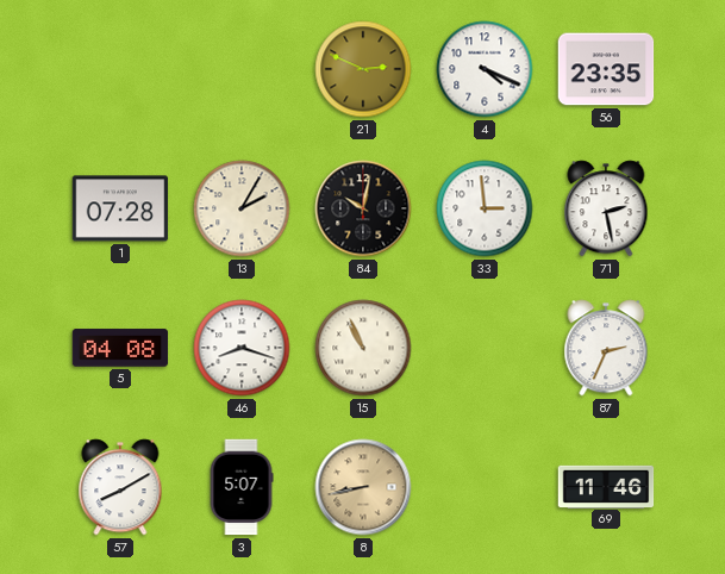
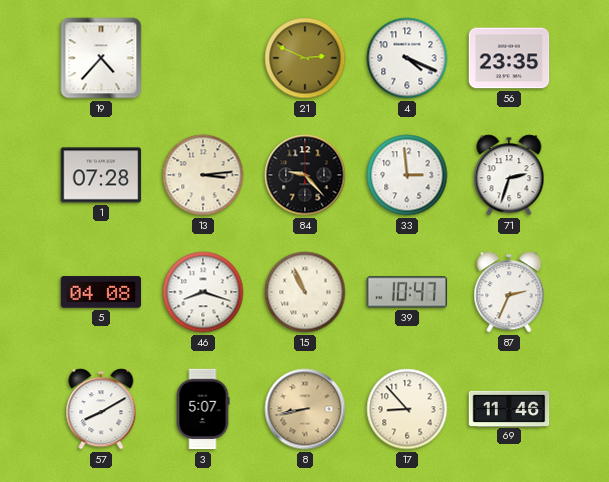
19: none -> 4:37 (101, 58)
13: 2:05 -> 3:14 (203, 175)
84: 10:02 -> 9:23 (305, 175)
71: 2:28 -> 2:33 (509, 175)
39: none -> 10:47 (407, 292)
17: none -> 8:53 (407, 409)
